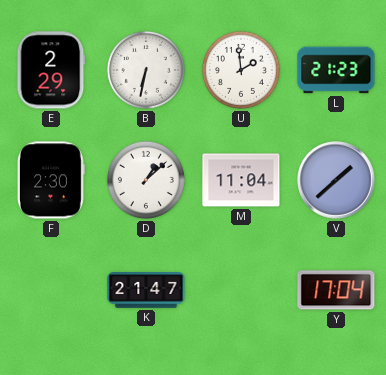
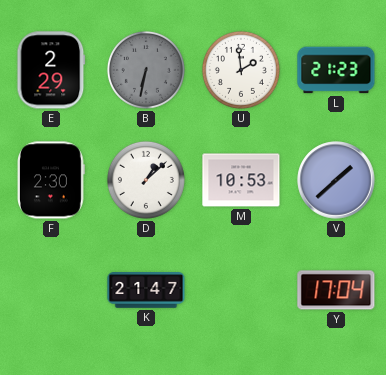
B dial: white -> grey (146, 70)
M: 11:04 -> 10:53 (241, 180)
